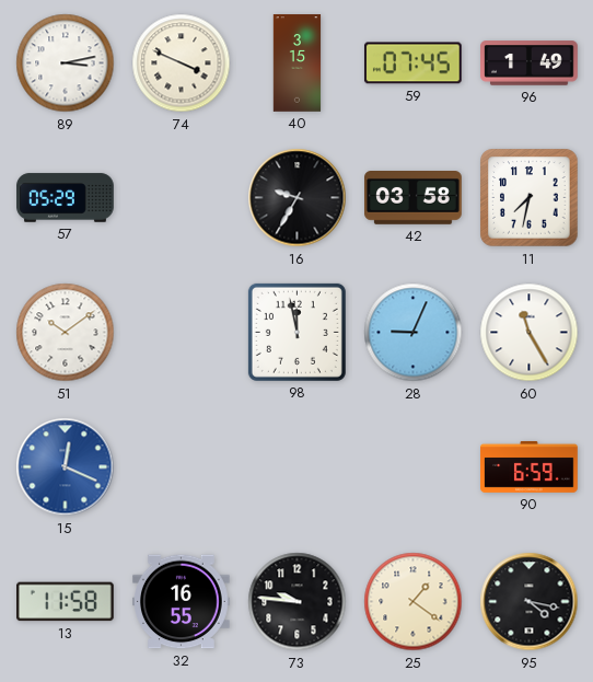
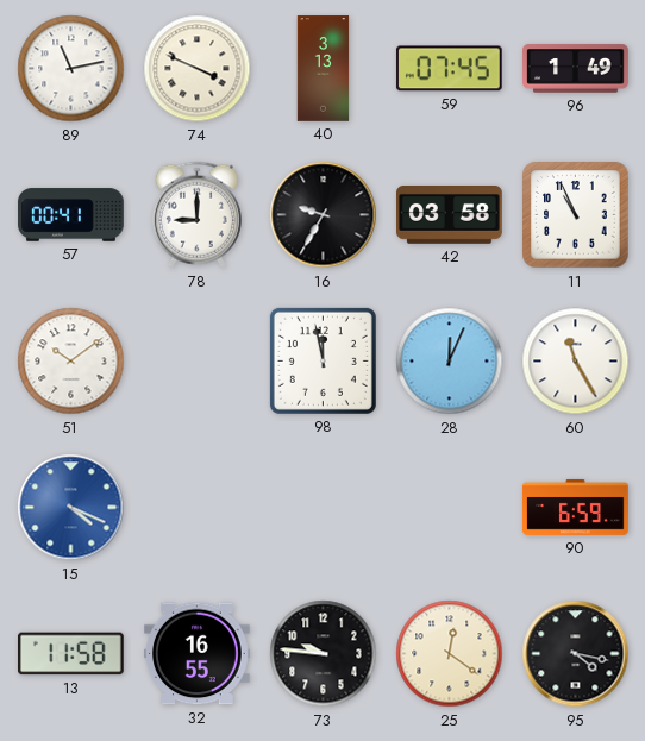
89: 3:13 -> 11:13 (71, 69)
40: 3:15 -> 3:13 (324, 69)
57: 05:29 -> 00:41 (71, 215)
78: none -> 9:00 (196, 215)
11: 7:32 -> 10:56 (576, 215)
28: 9:04 -> 12:04 (450, 362)
15: 12:19 -> 4:19 (71, 508)
25: 1:21 -> 12:21 (450, 654)
